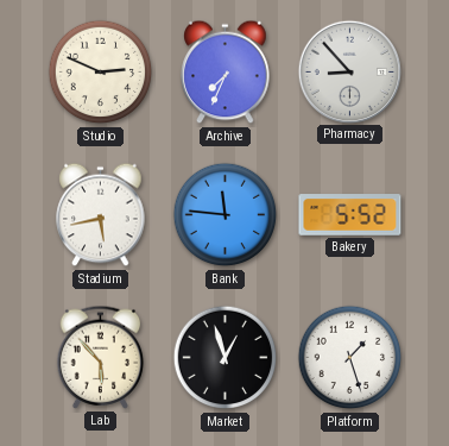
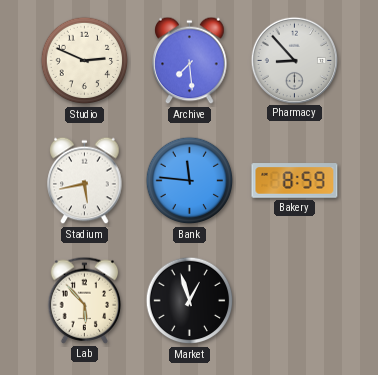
Archive: 7:34 -> 7:29 (190, 61)
Bakery: 5:52 -> 8:59 (295, 181)
Platform: 1:27 -> none (350, 358)
